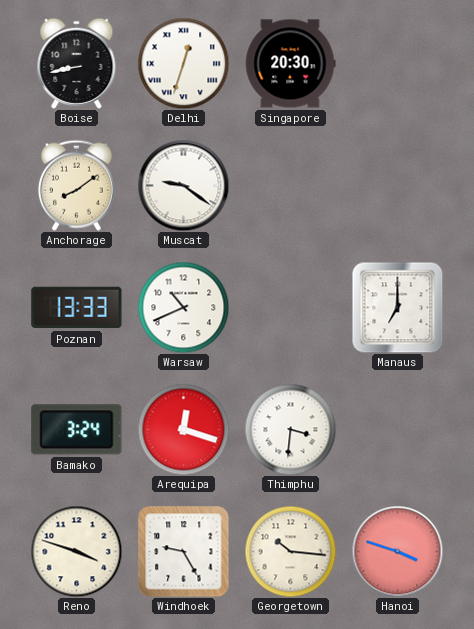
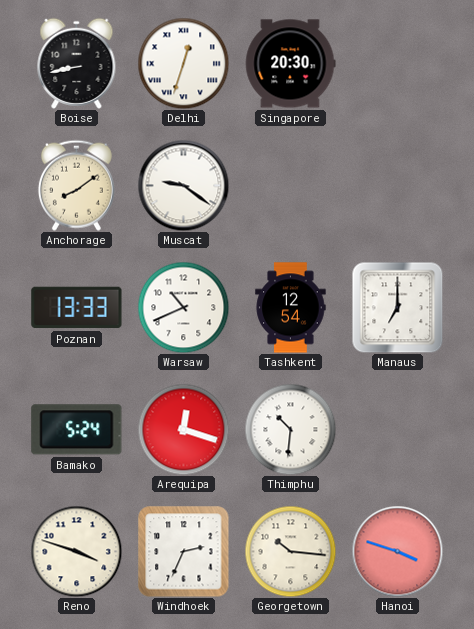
Tashkent: none -> 12:54 (291, 308)
Bamako: 3:24 -> 5:24 (77, 430)
Thimphu: 3:31 -> 10:31 (290, 429)
Windhoek: 9:25 -> 2:34 (184, 552)
